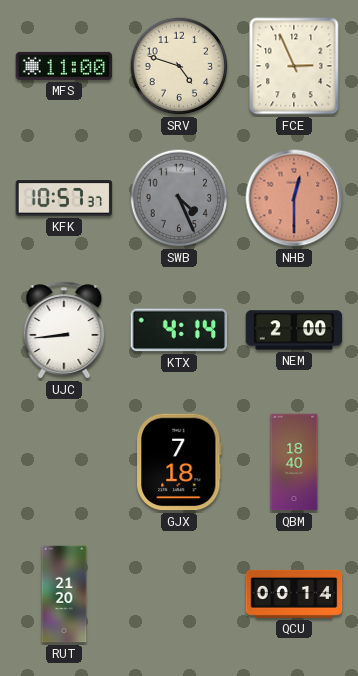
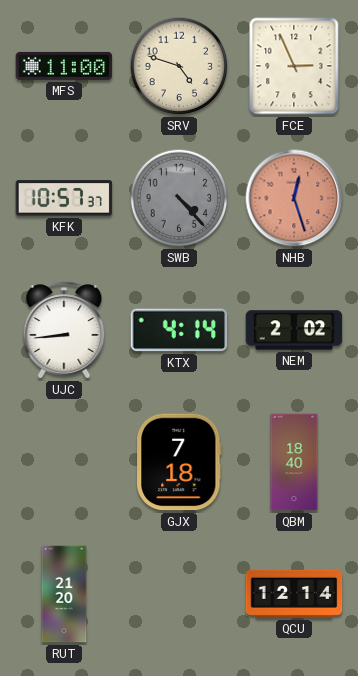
SWB: 4:26 -> 4:23 (179, 198)
NHB: 12:30 -> 12:27 (294, 198)
NEM: 2:00 -> 2:02 (294, 330)
QCU: 00:14 -> 12:14 (294, 594)
